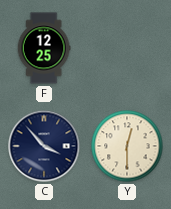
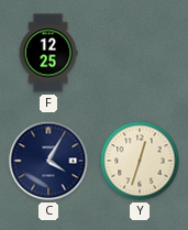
C: 3:53 -> 4:05 (48, 161)
Y: 12:30 -> 12:33 (140, 161)
